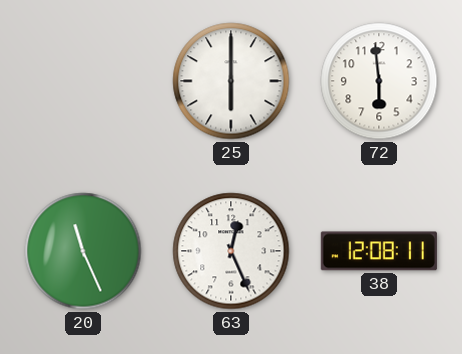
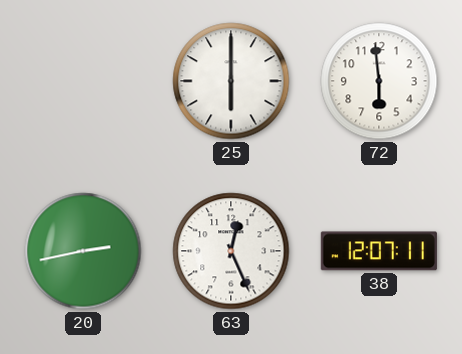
20: 11:26 -> 2:43 (83, 251)
38: 12:08 -> 12:07 (379, 251)
